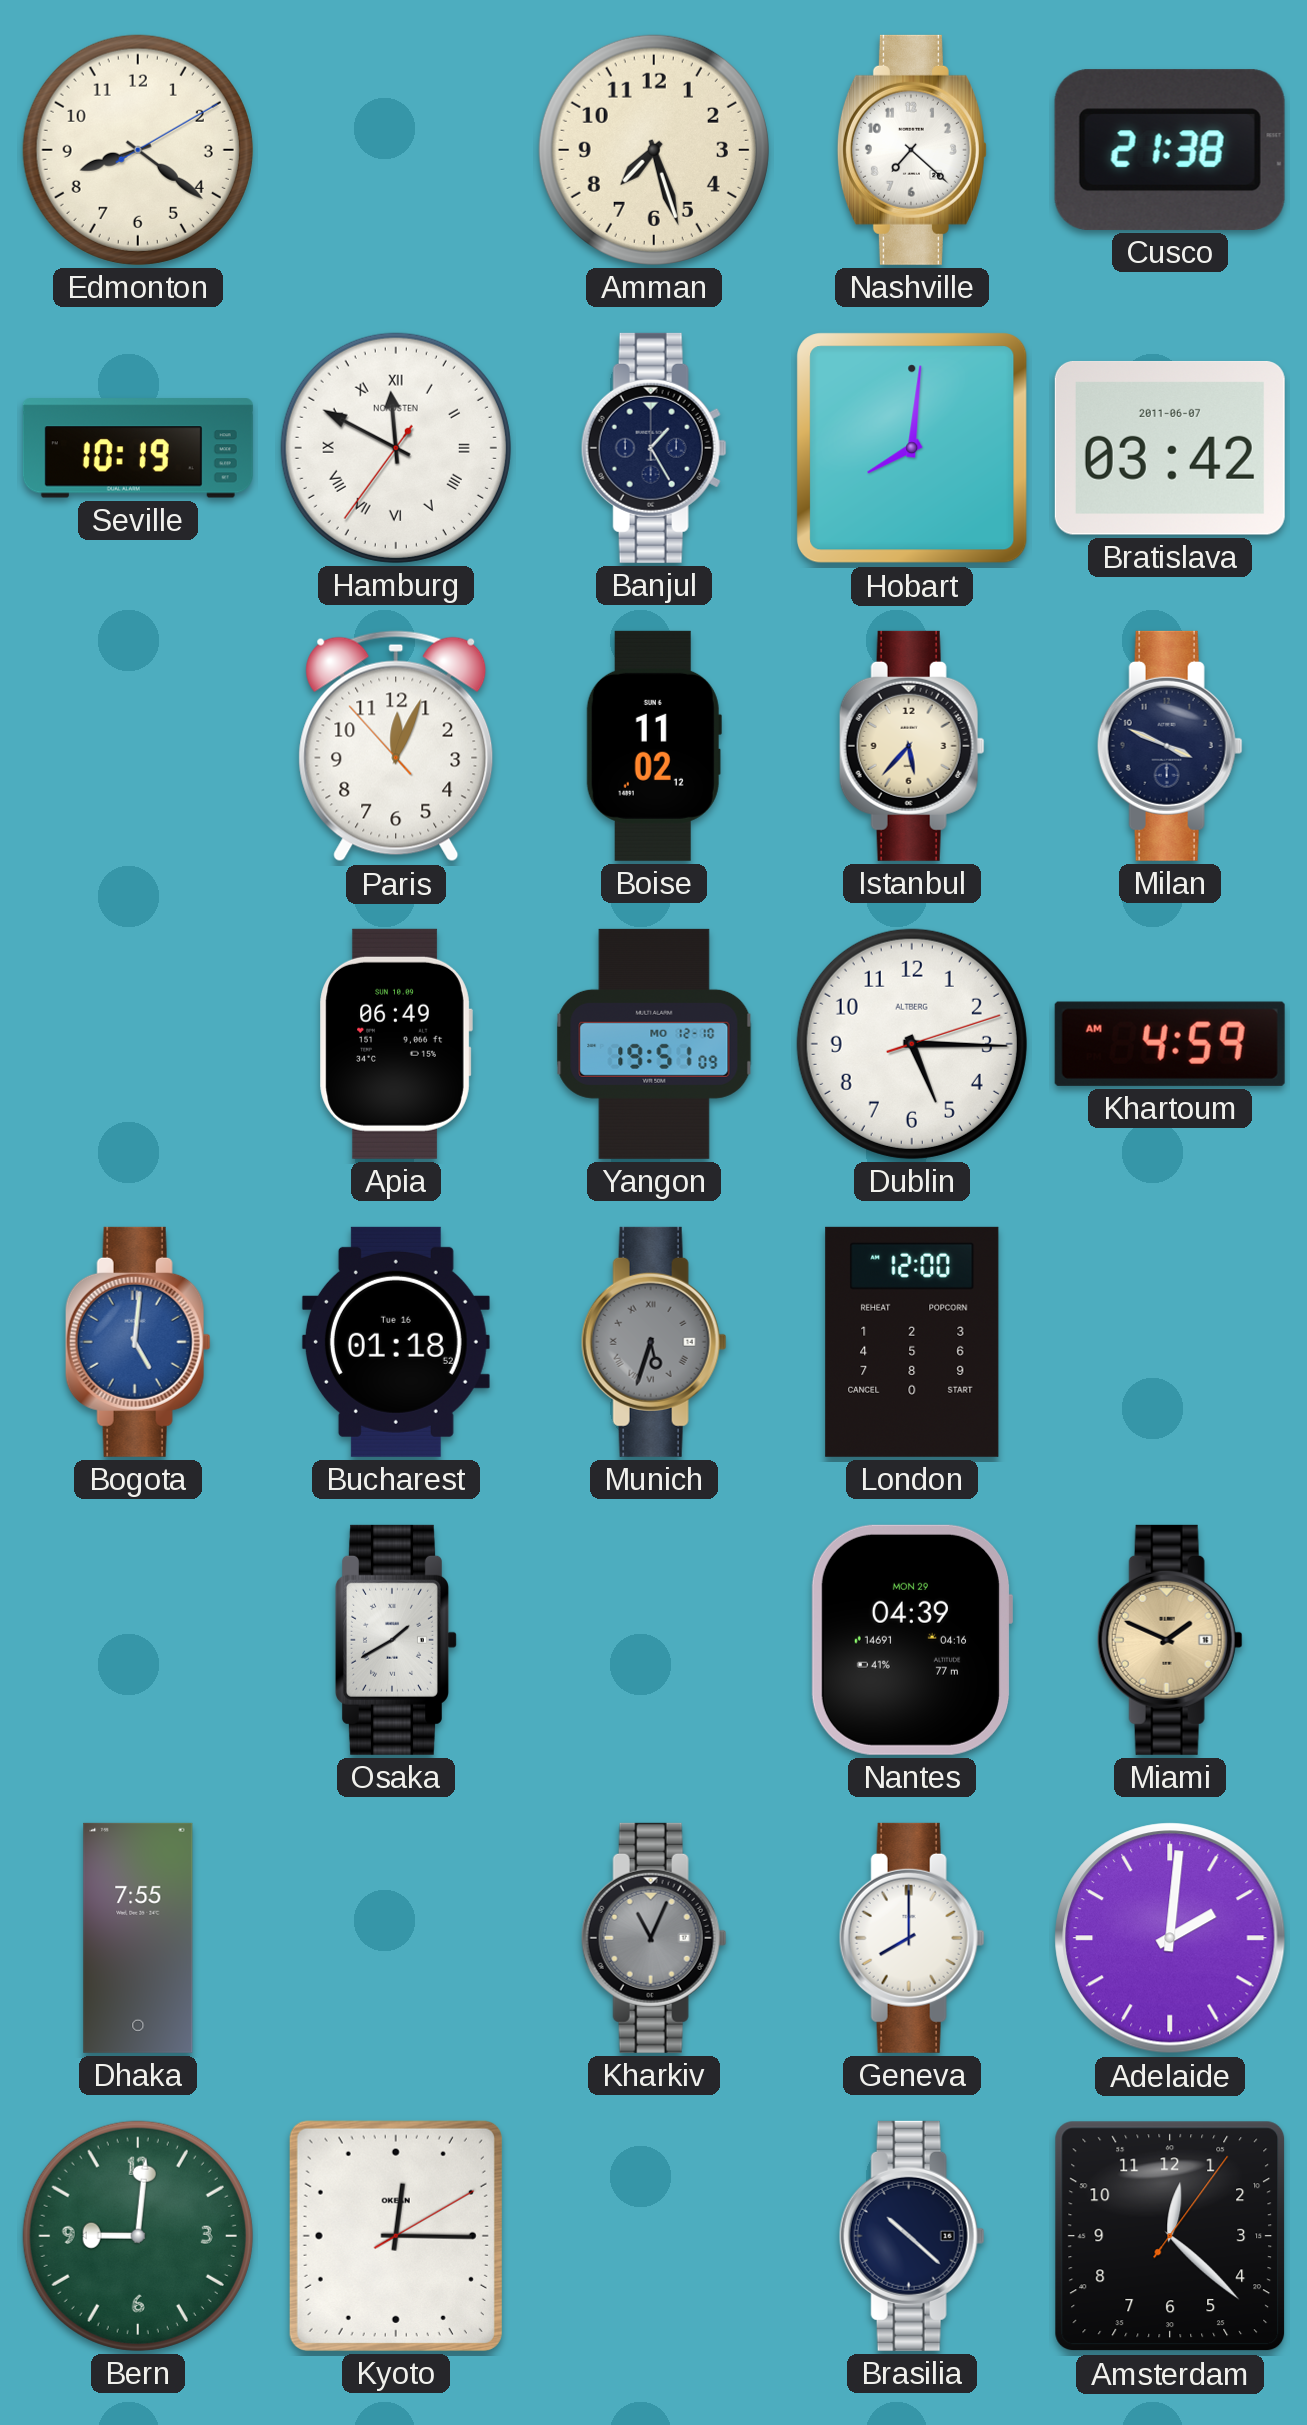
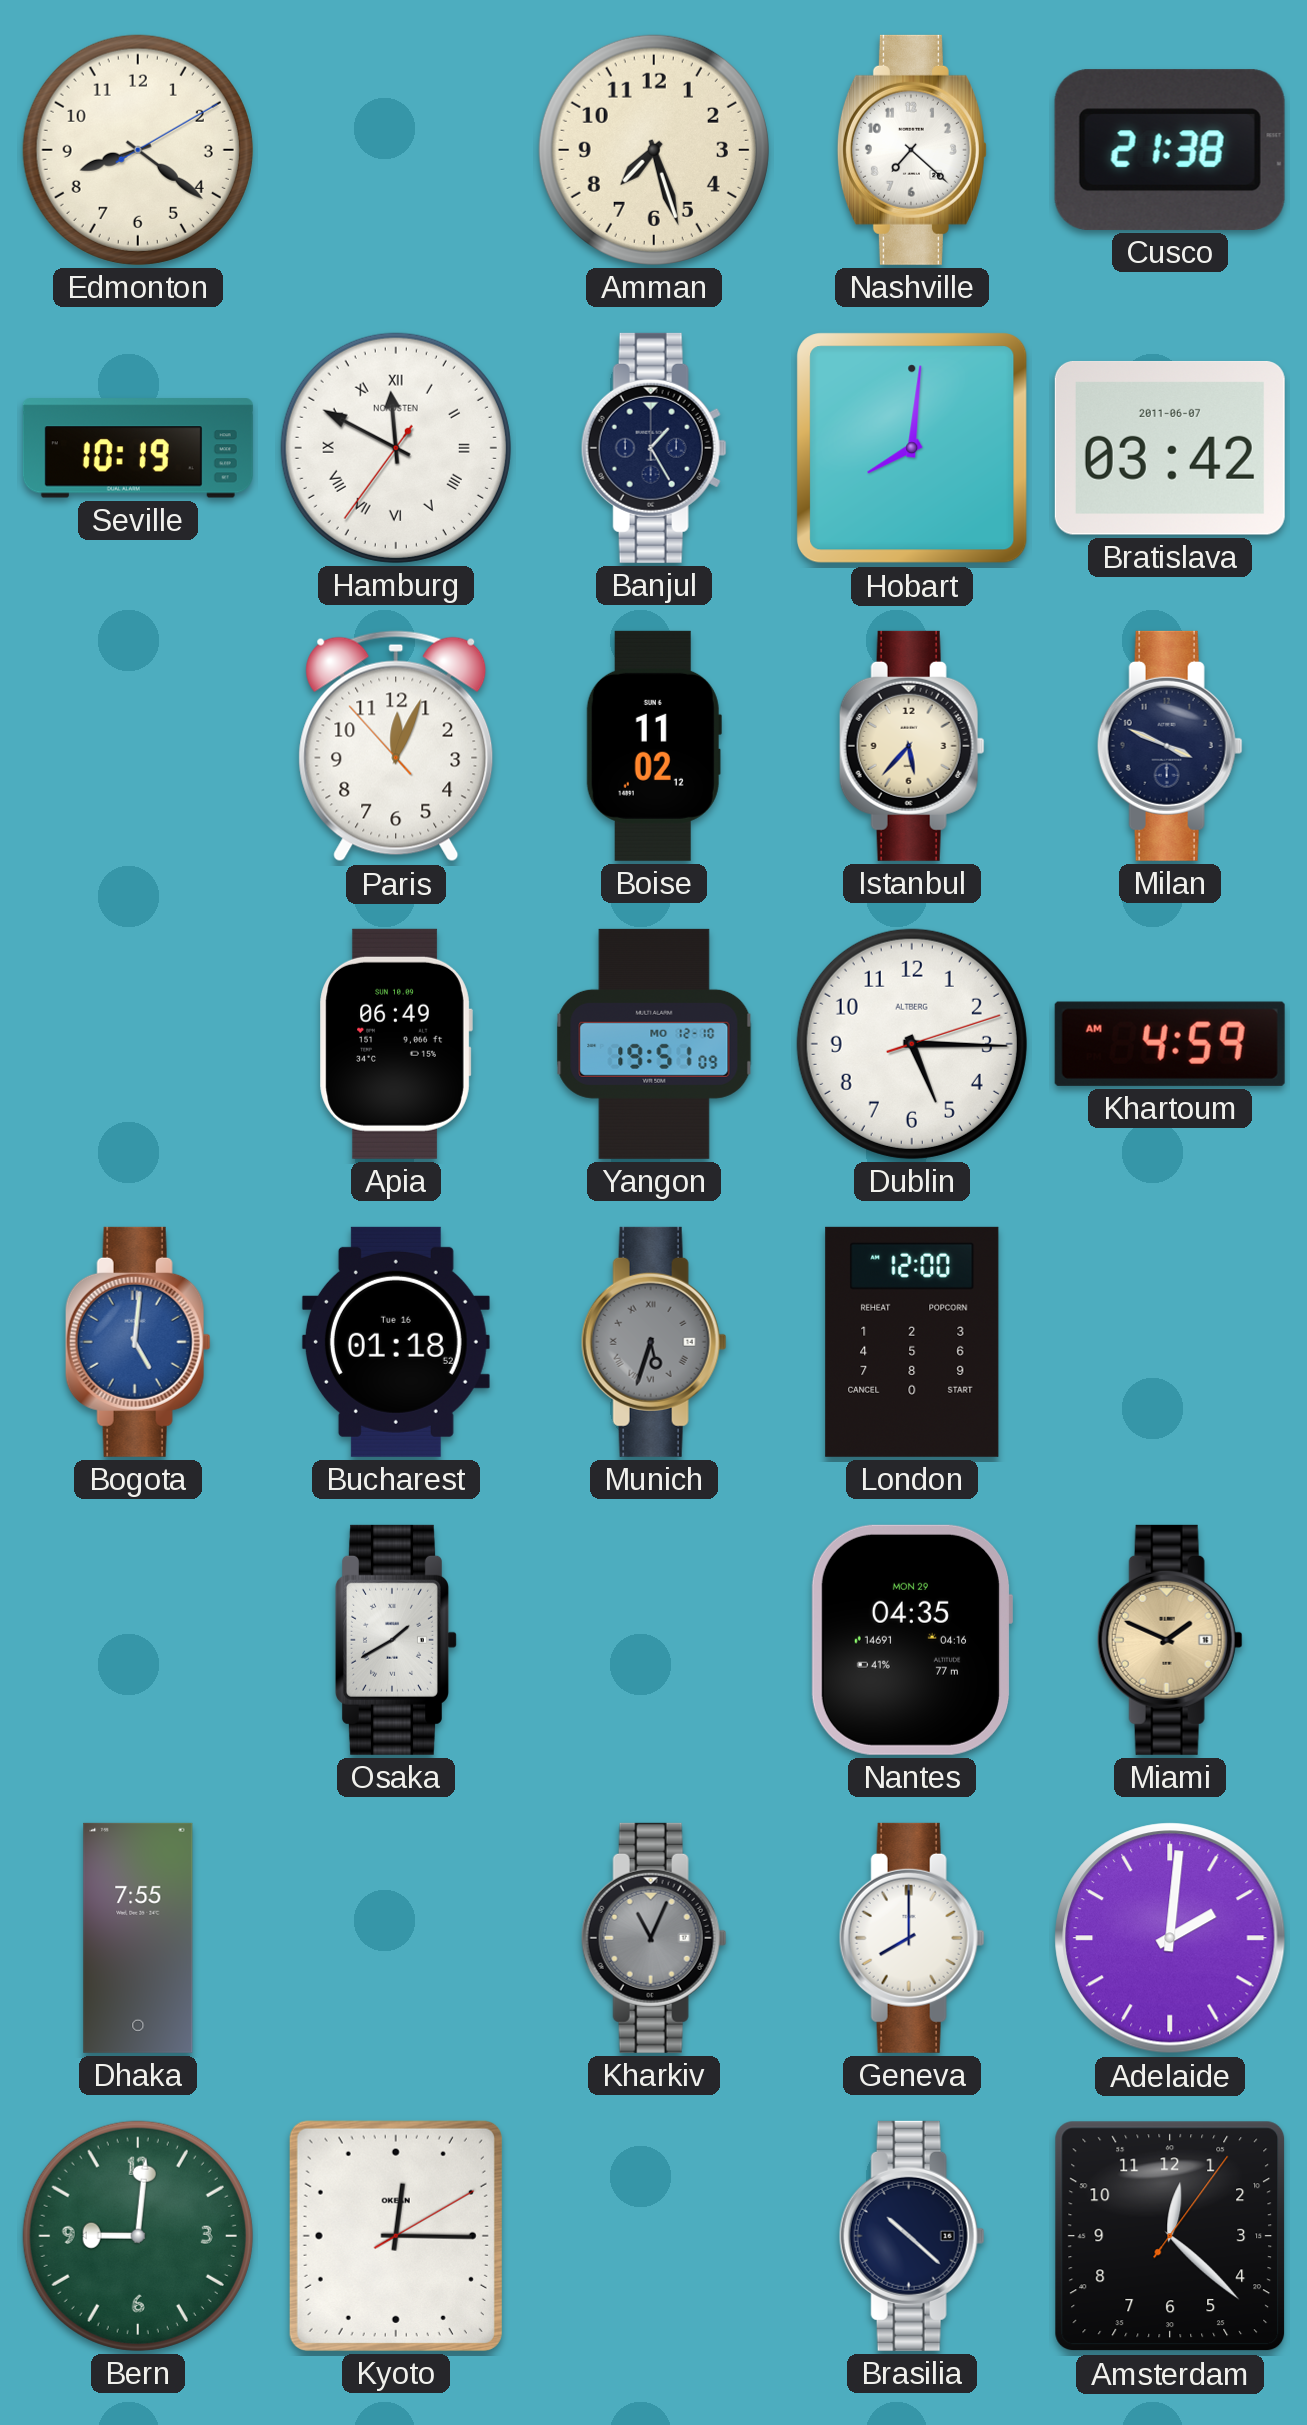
Nantes: 04:39 -> 04:35 (911, 1640)
